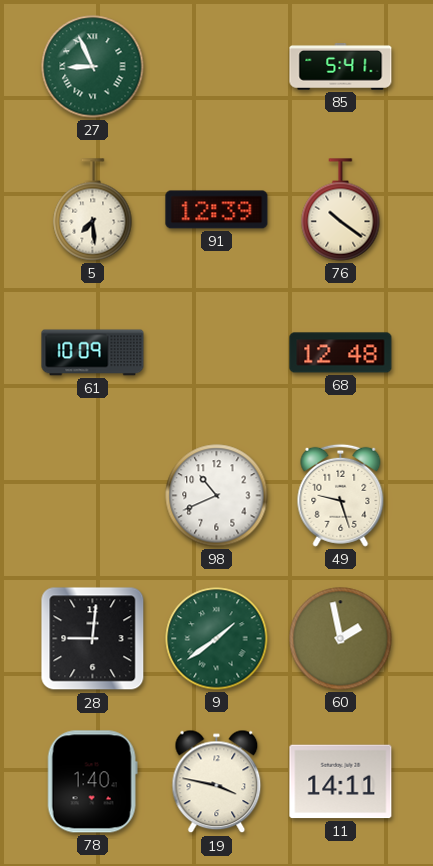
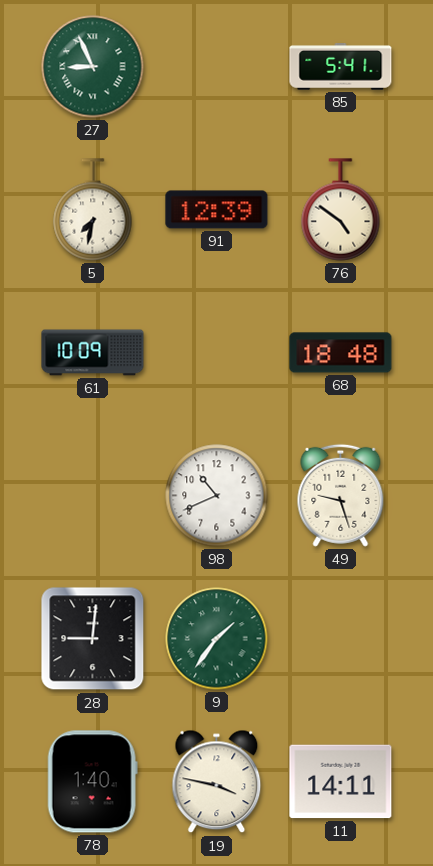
5: 7:29 -> 7:32 (93, 210)
76: 10:21 -> 4:51 (341, 210)
68: 12:48 -> 18:48 (341, 353)
9: 1:39 -> 1:36 (217, 639)
60: 1:58 -> none (341, 639)
